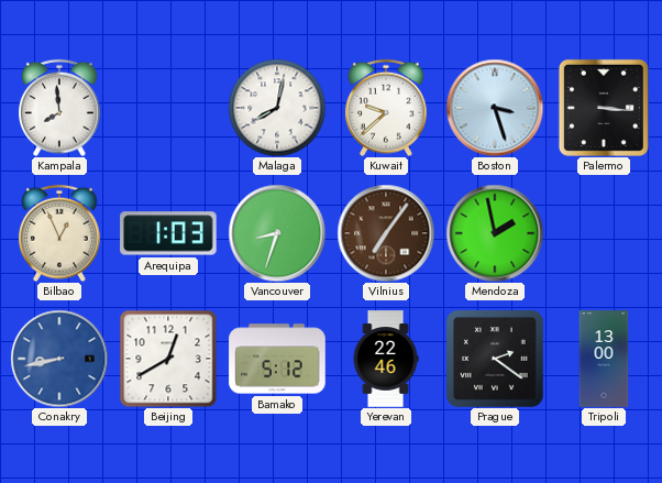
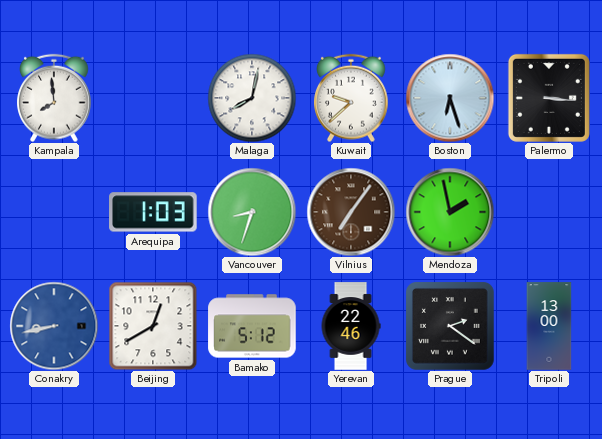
Boston: 3:27 -> 6:27 (450, 98)
Bilbao: 12:56 -> none (60, 233)
